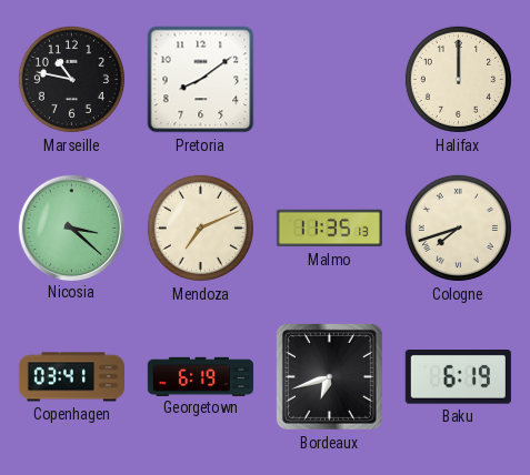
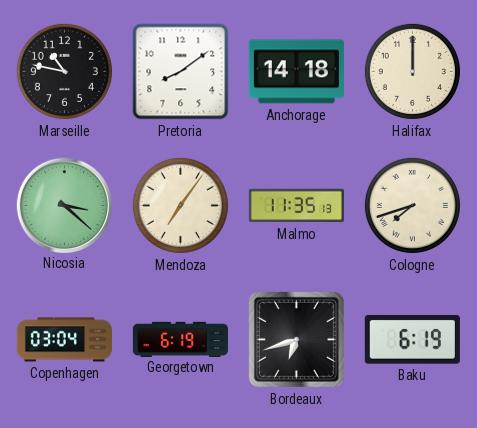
Anchorage: none -> 14:18 (296, 72)
Mendoza: 7:11 -> 7:06 (180, 205)
Copenhagen: 03:41 -> 03:04 (64, 340)
